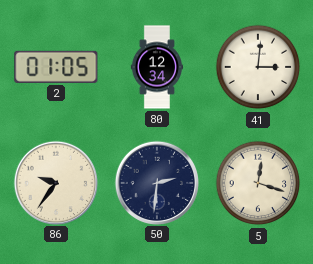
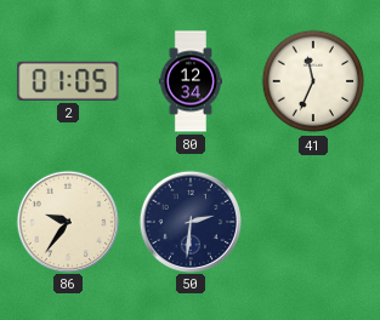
41: 3:01 -> 11:34 (313, 81)
5: 12:18 -> none (258, 183)
